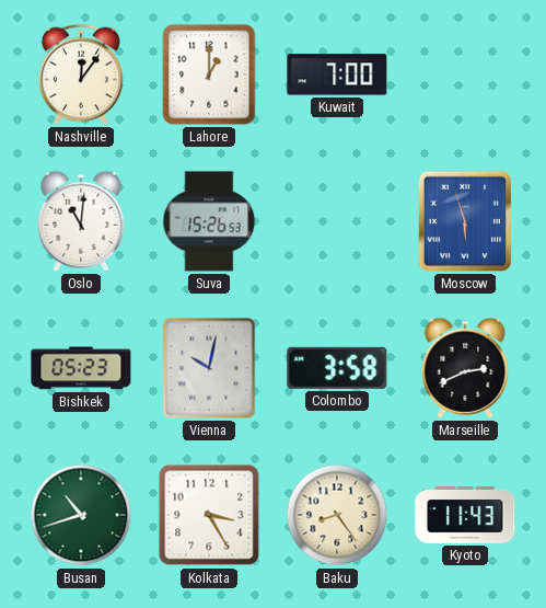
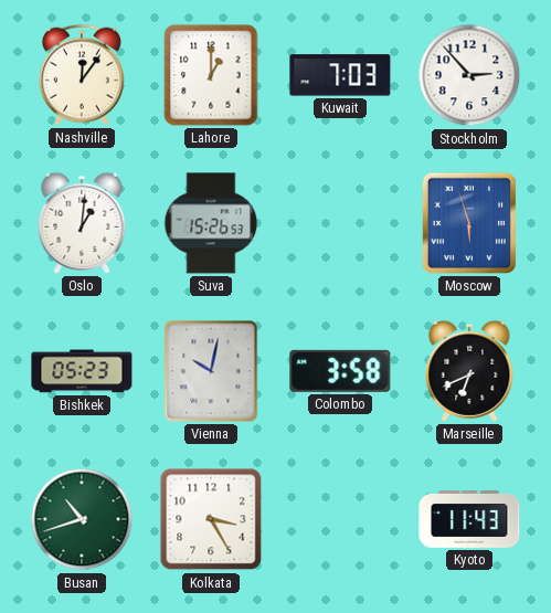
Kuwait: 7:00 -> 7:03 (340, 75)
Stockholm: none -> 2:53 (469, 75)
Oslo: 11:01 -> 1:01 (82, 223)
Marseille: 2:41 -> 6:41 (469, 371)
Baku: 8:24 -> none (337, 515)
